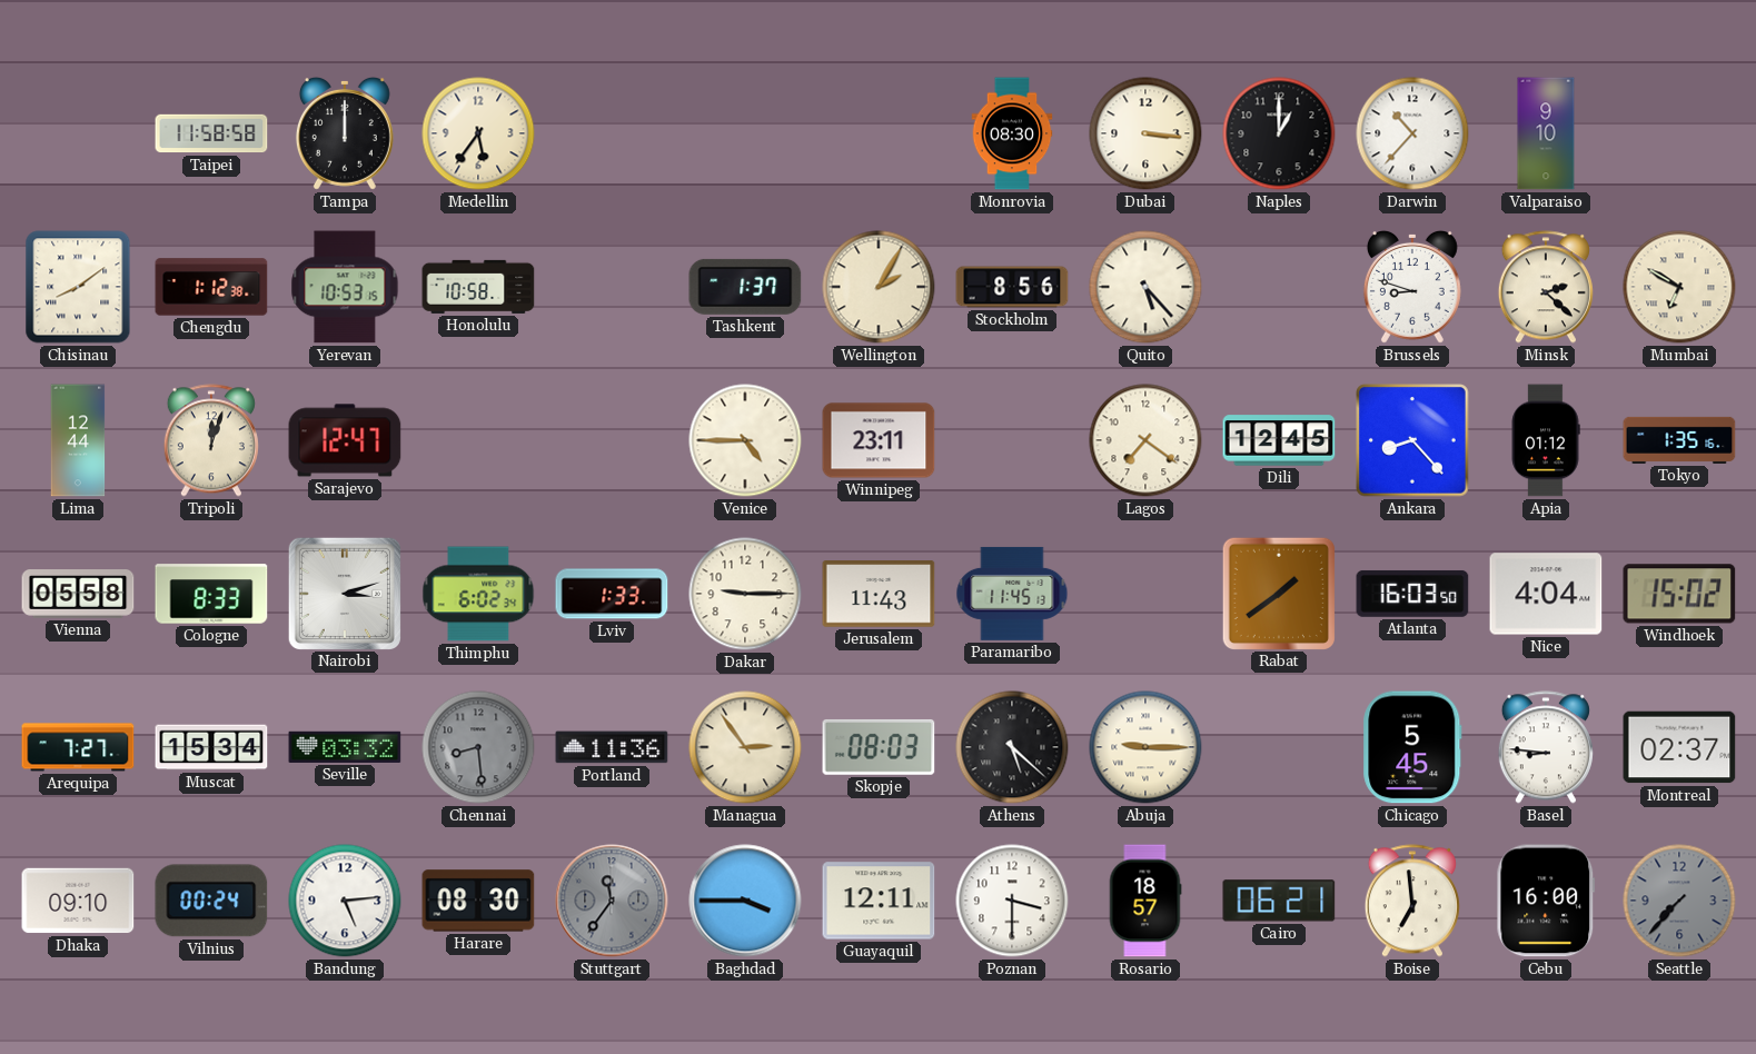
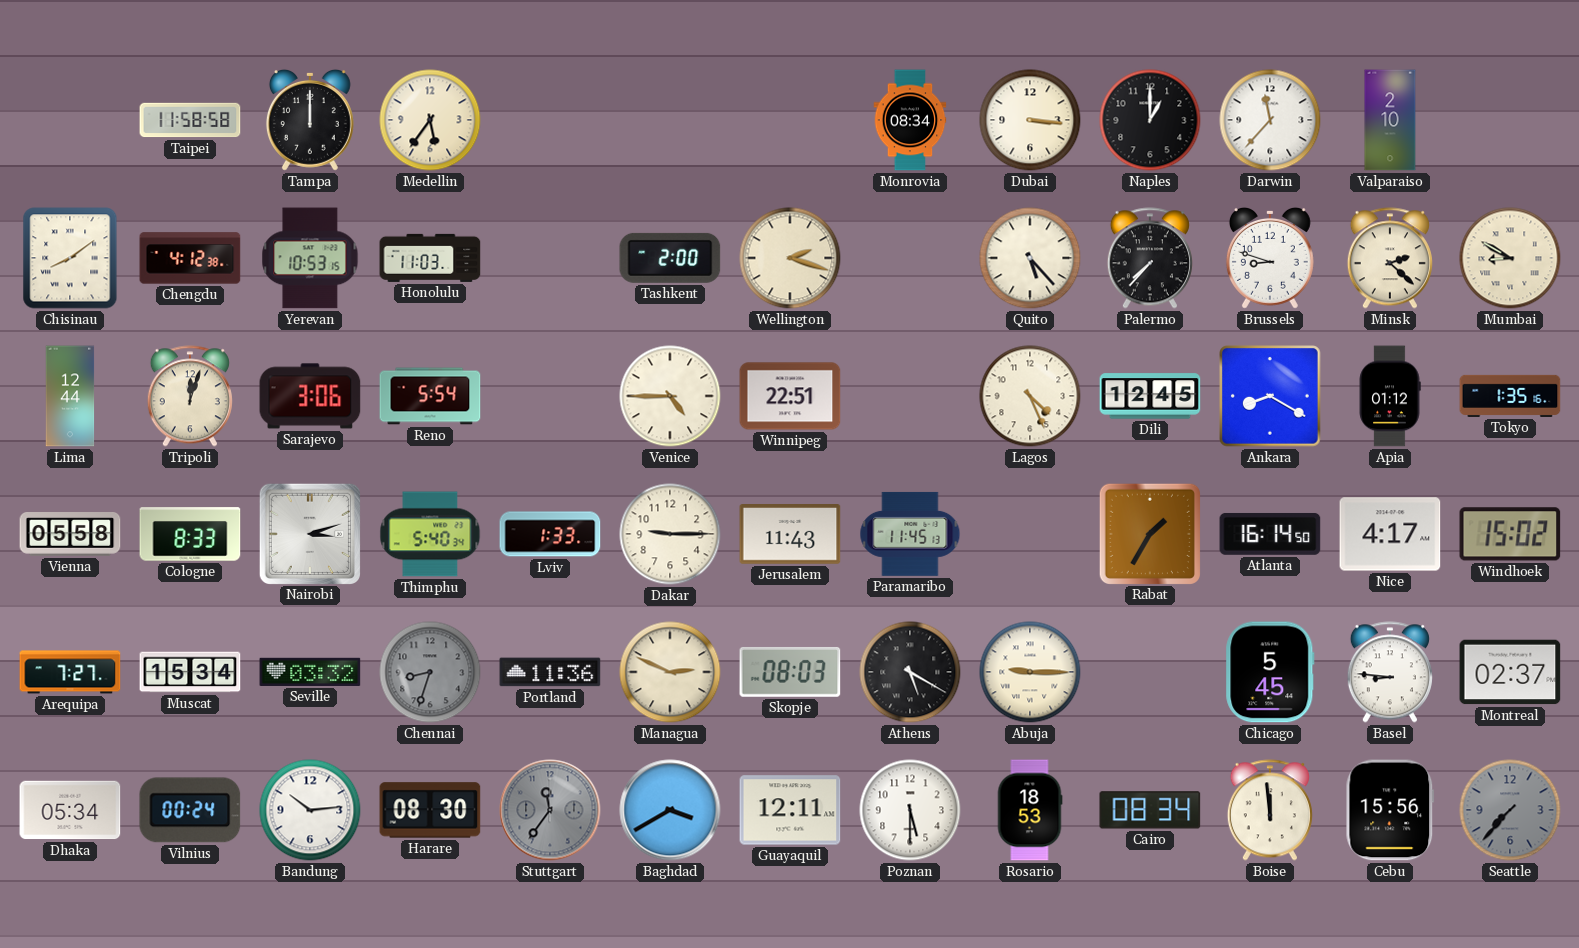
Monrovia: 08:30 -> 08:34 (910, 120)
Darwin: 10:37 -> 11:37 (1270, 120)
Valparaiso: 9:10 -> 2:10 (1390, 120)
Chengdu: 1:12 -> 4:12 (190, 258)
Honolulu: 10:58 -> 11:03 (430, 258)
Tashkent: 1:37 -> 2:00 (670, 258)
Wellington: 2:05 -> 2:18 (790, 258)
Stockholm: 8:56 -> none (1012, 287)
Palermo: none -> 7:37 (1150, 258)
Mumbai: 6:50 -> 8:50 (1510, 258)
Sarajevo: 12:47 -> 3:06 (310, 396)
Reno: none -> 5:54 (430, 396)
Winnipeg: 23:11 -> 22:51 (790, 396)
Lagos: 7:21 -> 4:26 (1030, 396)
Ankara: 8:23 -> 8:20 (1270, 396)
Thimphu: 6:02 -> 5:40 (430, 534)
Rabat: 1:39 -> 1:35 (1149, 533)
Atlanta: 16:03 -> 16:14 (1270, 534)
Nice: 4:04 -> 4:17 (1390, 534)
Chennai: 8:29 -> 8:33 (430, 672)
Managua: 2:54 -> 2:49 (670, 672)
Athens: 5:22 -> 5:20 (910, 672)
Dhaka: 09:10 -> 05:34 (70, 810)
Bandung: 5:14 -> 10:14 (310, 810)
Baghdad: 3:45 -> 3:40 (670, 810)
Poznan: 3:30 -> 5:30 (910, 810)
Rosario: 18:57 -> 18:53 (1030, 810)
Cairo: 06:21 -> 08:34 (1150, 810)
Boise: 6:59 -> 11:59 (1270, 810)
Cebu: 16:00 -> 15:56 (1390, 810)
